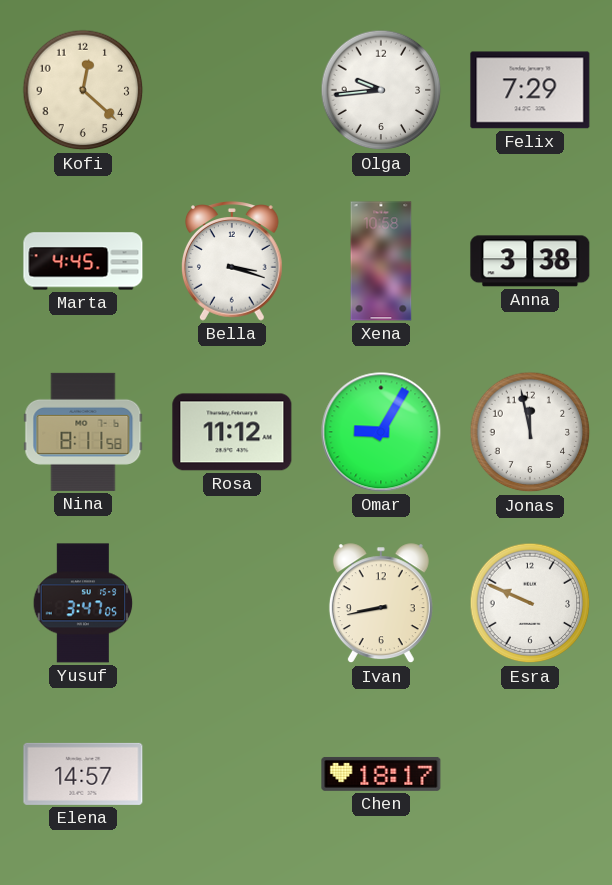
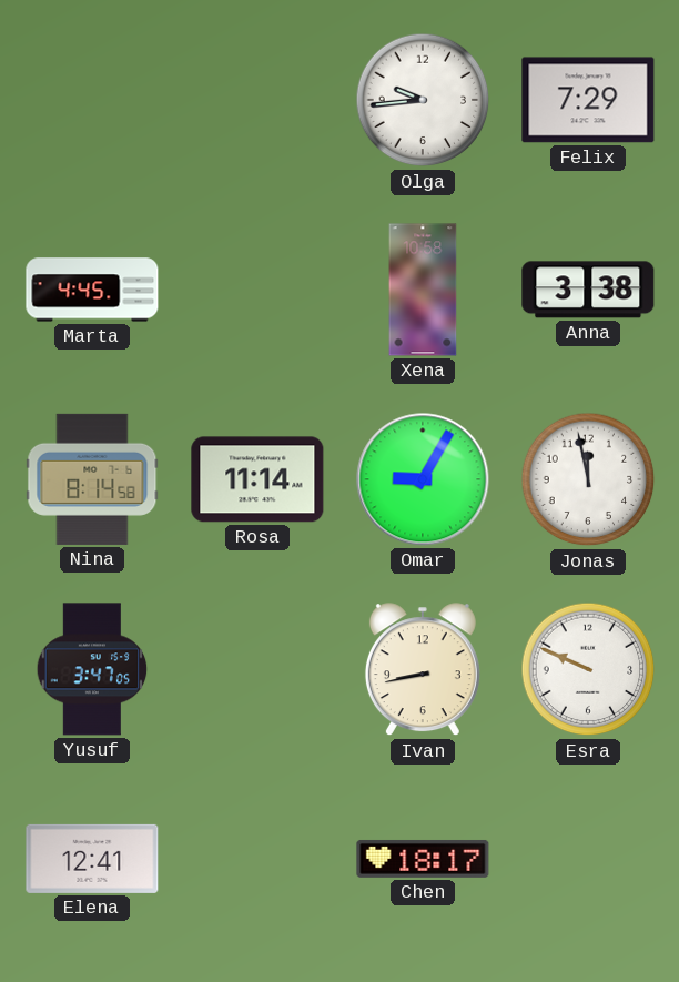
Kofi: 12:22 -> none (83, 90)
Bella: 3:18 -> none (233, 261)
Nina: 8:11 -> 8:14 (92, 479)
Rosa: 11:12 -> 11:14 (257, 479)
Elena: 14:57 -> 12:41 (92, 859)
